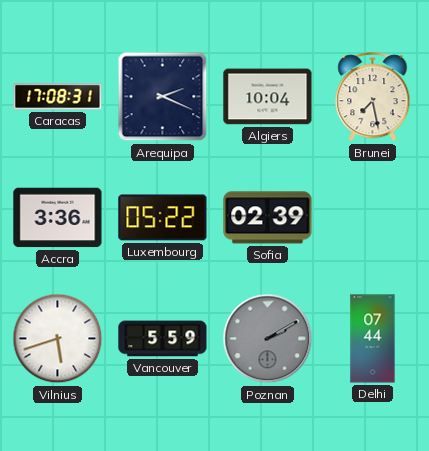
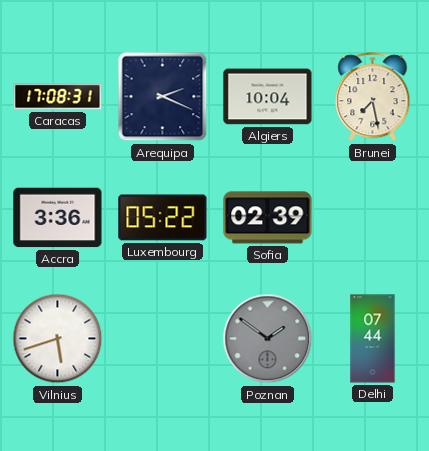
Vancouver: 5:59 -> none (163, 339)
Poznan: 2:10 -> 1:51 (268, 339)
